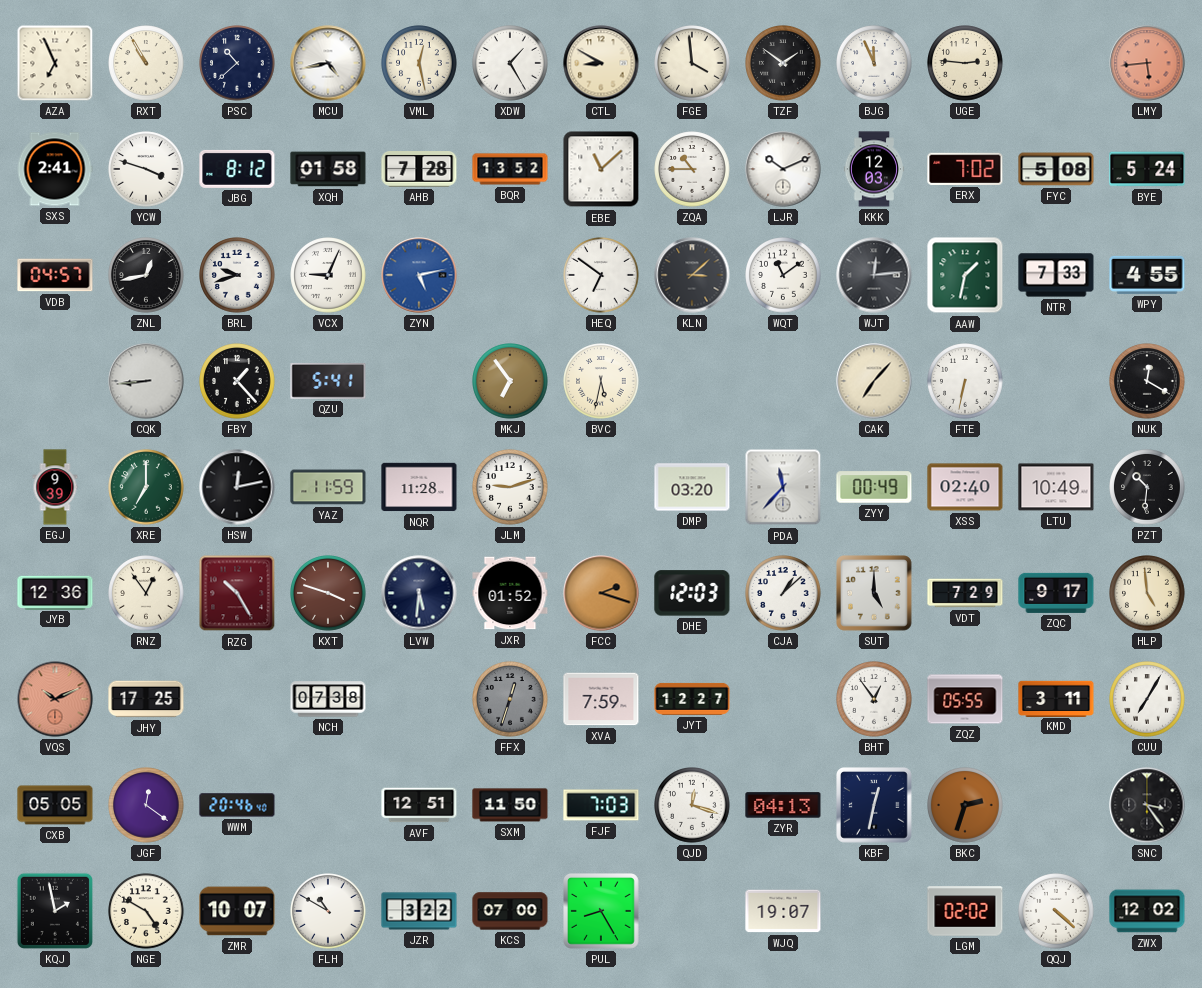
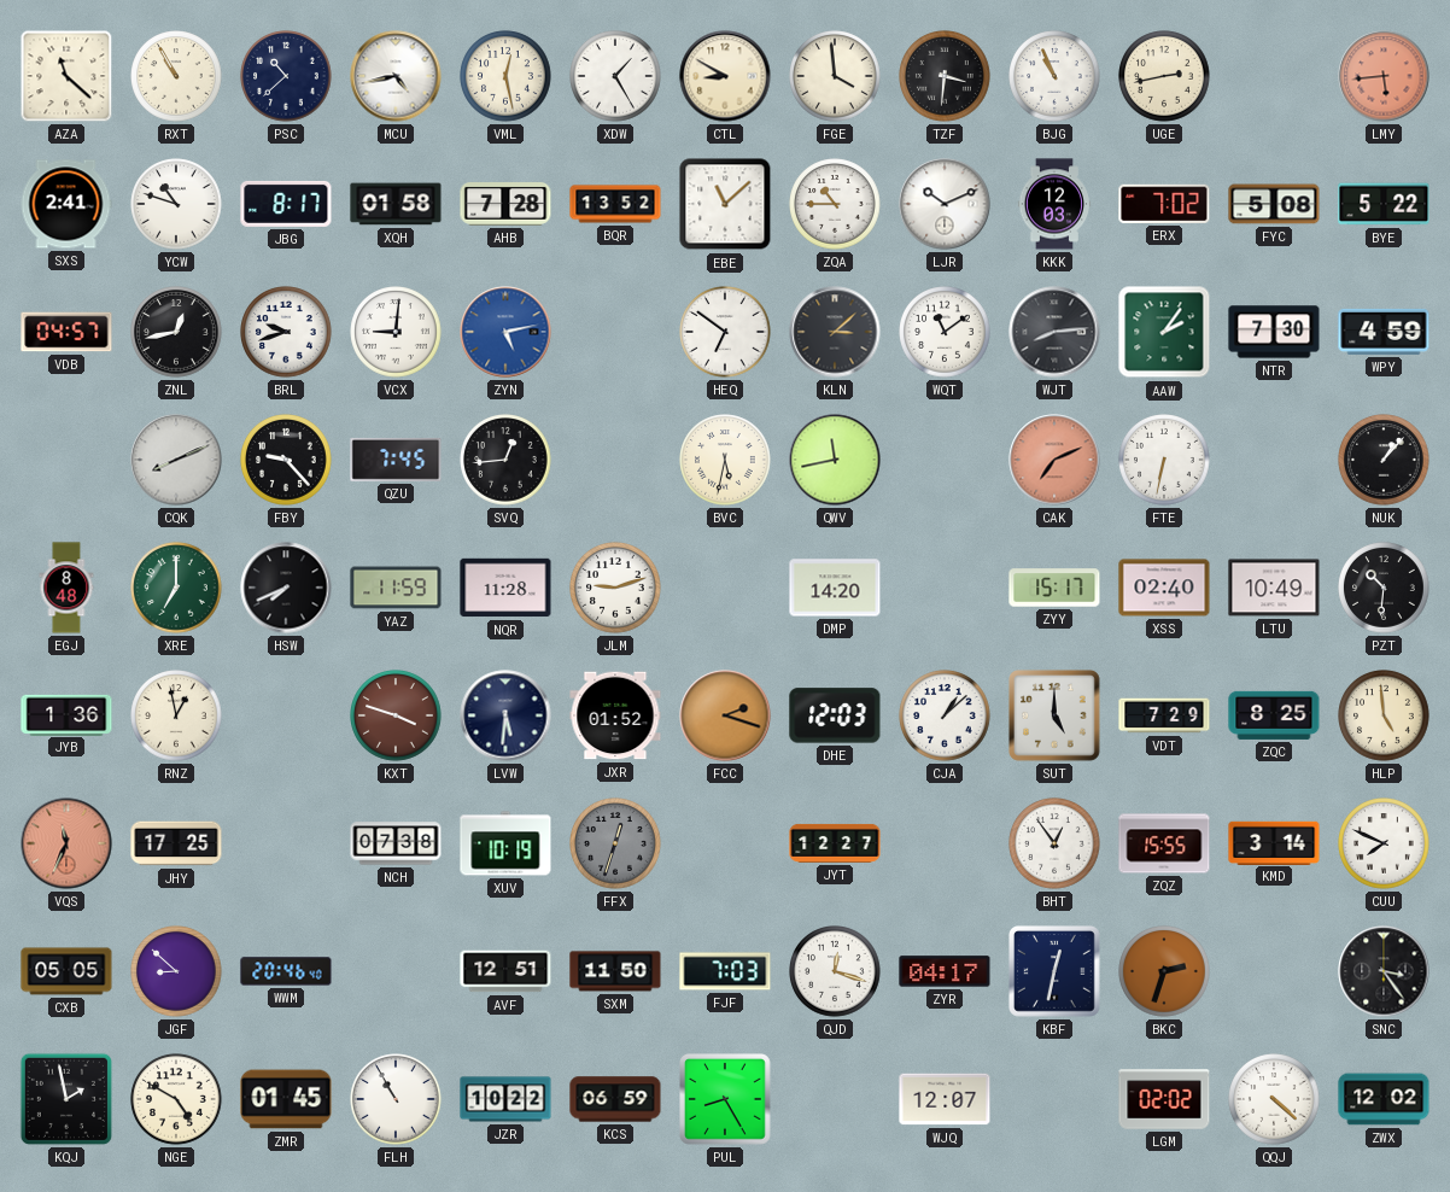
AZA: 6:56 -> 11:22 (66, 76)
TZF: 1:51 -> 3:31 (945, 76)
BJG: 11:56 -> 10:56 (1054, 76)
UGE: 2:46 -> 2:43 (1164, 76)
YCW: 3:48 -> 10:48 (176, 204)
JBG: 8:12 -> 8:17 (286, 204)
BYE: 5:24 -> 5:22 (1384, 204)
VCX: 9:04 -> 9:01 (396, 332)
WJT: 12:14 -> 8:14 (1054, 332)
AAW: 1:32 -> 2:06 (1164, 332)
NTR: 7:33 -> 7:30 (1274, 332)
WPY: 4:55 -> 4:59 (1384, 332)
CQK: 8:44 -> 8:11 (176, 460)
FBY: 1:23 -> 9:23 (286, 460)
QZU: 5:41 -> 7:45 (396, 460)
SVQ: none -> 12:44 (505, 460)
MKJ: 6:54 -> none (510, 381)
QWV: none -> 11:43 (835, 460)
CAK: 7:07 -> 7:11 (1054, 460)
CAK dial: cream -> salmon (1054, 460)
NUK: 12:20 -> 1:07 (1384, 460)
EGJ: 9:39 -> 8:48 (66, 588)
HSW: 12:13 -> 7:41 (286, 588)
DMP: 03:20 -> 14:20 (835, 588)
PDA: 11:37 -> none (783, 487)
ZYY: 00:49 -> 15:17 (1054, 588)
JYB: 12:36 -> 1:36 (66, 714)
RNZ: 12:54 -> 12:58 (176, 715)
RZG: 10:25 -> none (237, 593)
ZQC: 9:17 -> 8:25 (1274, 715)
VQS: 10:11 -> 11:34 (66, 843)
XUV: none -> 10:19 (505, 843)
XVA: 7:59 -> none (601, 699)
ZQZ: 05:55 -> 15:55 (1164, 843)
KMD: 3:11 -> 3:14 (1274, 842)
CUU: 7:05 -> 7:49 (1384, 843)
JGF: 12:21 -> 8:52 (176, 971)
ZYR: 04:13 -> 04:17 (945, 971)
ZMR: 10:07 -> 01:45 (286, 1099)
FLH: 10:50 -> 10:55 (396, 1099)
JZR: 3:22 -> 10:22 (505, 1099)
KCS: 07:00 -> 06:59 (615, 1099)
WJQ: 19:07 -> 12:07 (945, 1099)
